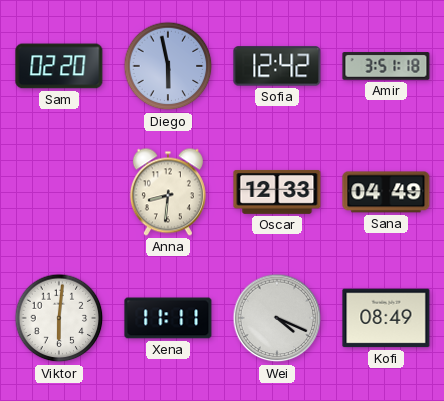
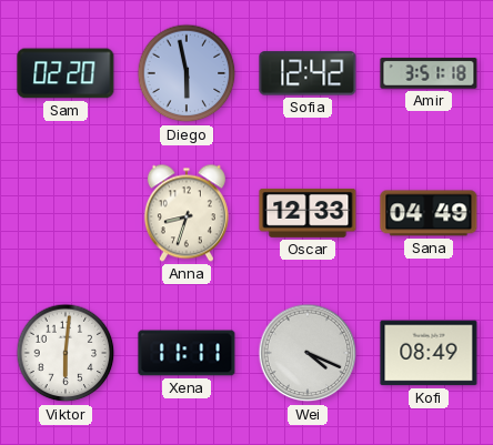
Anna: 8:31 -> 8:33 (187, 213)
